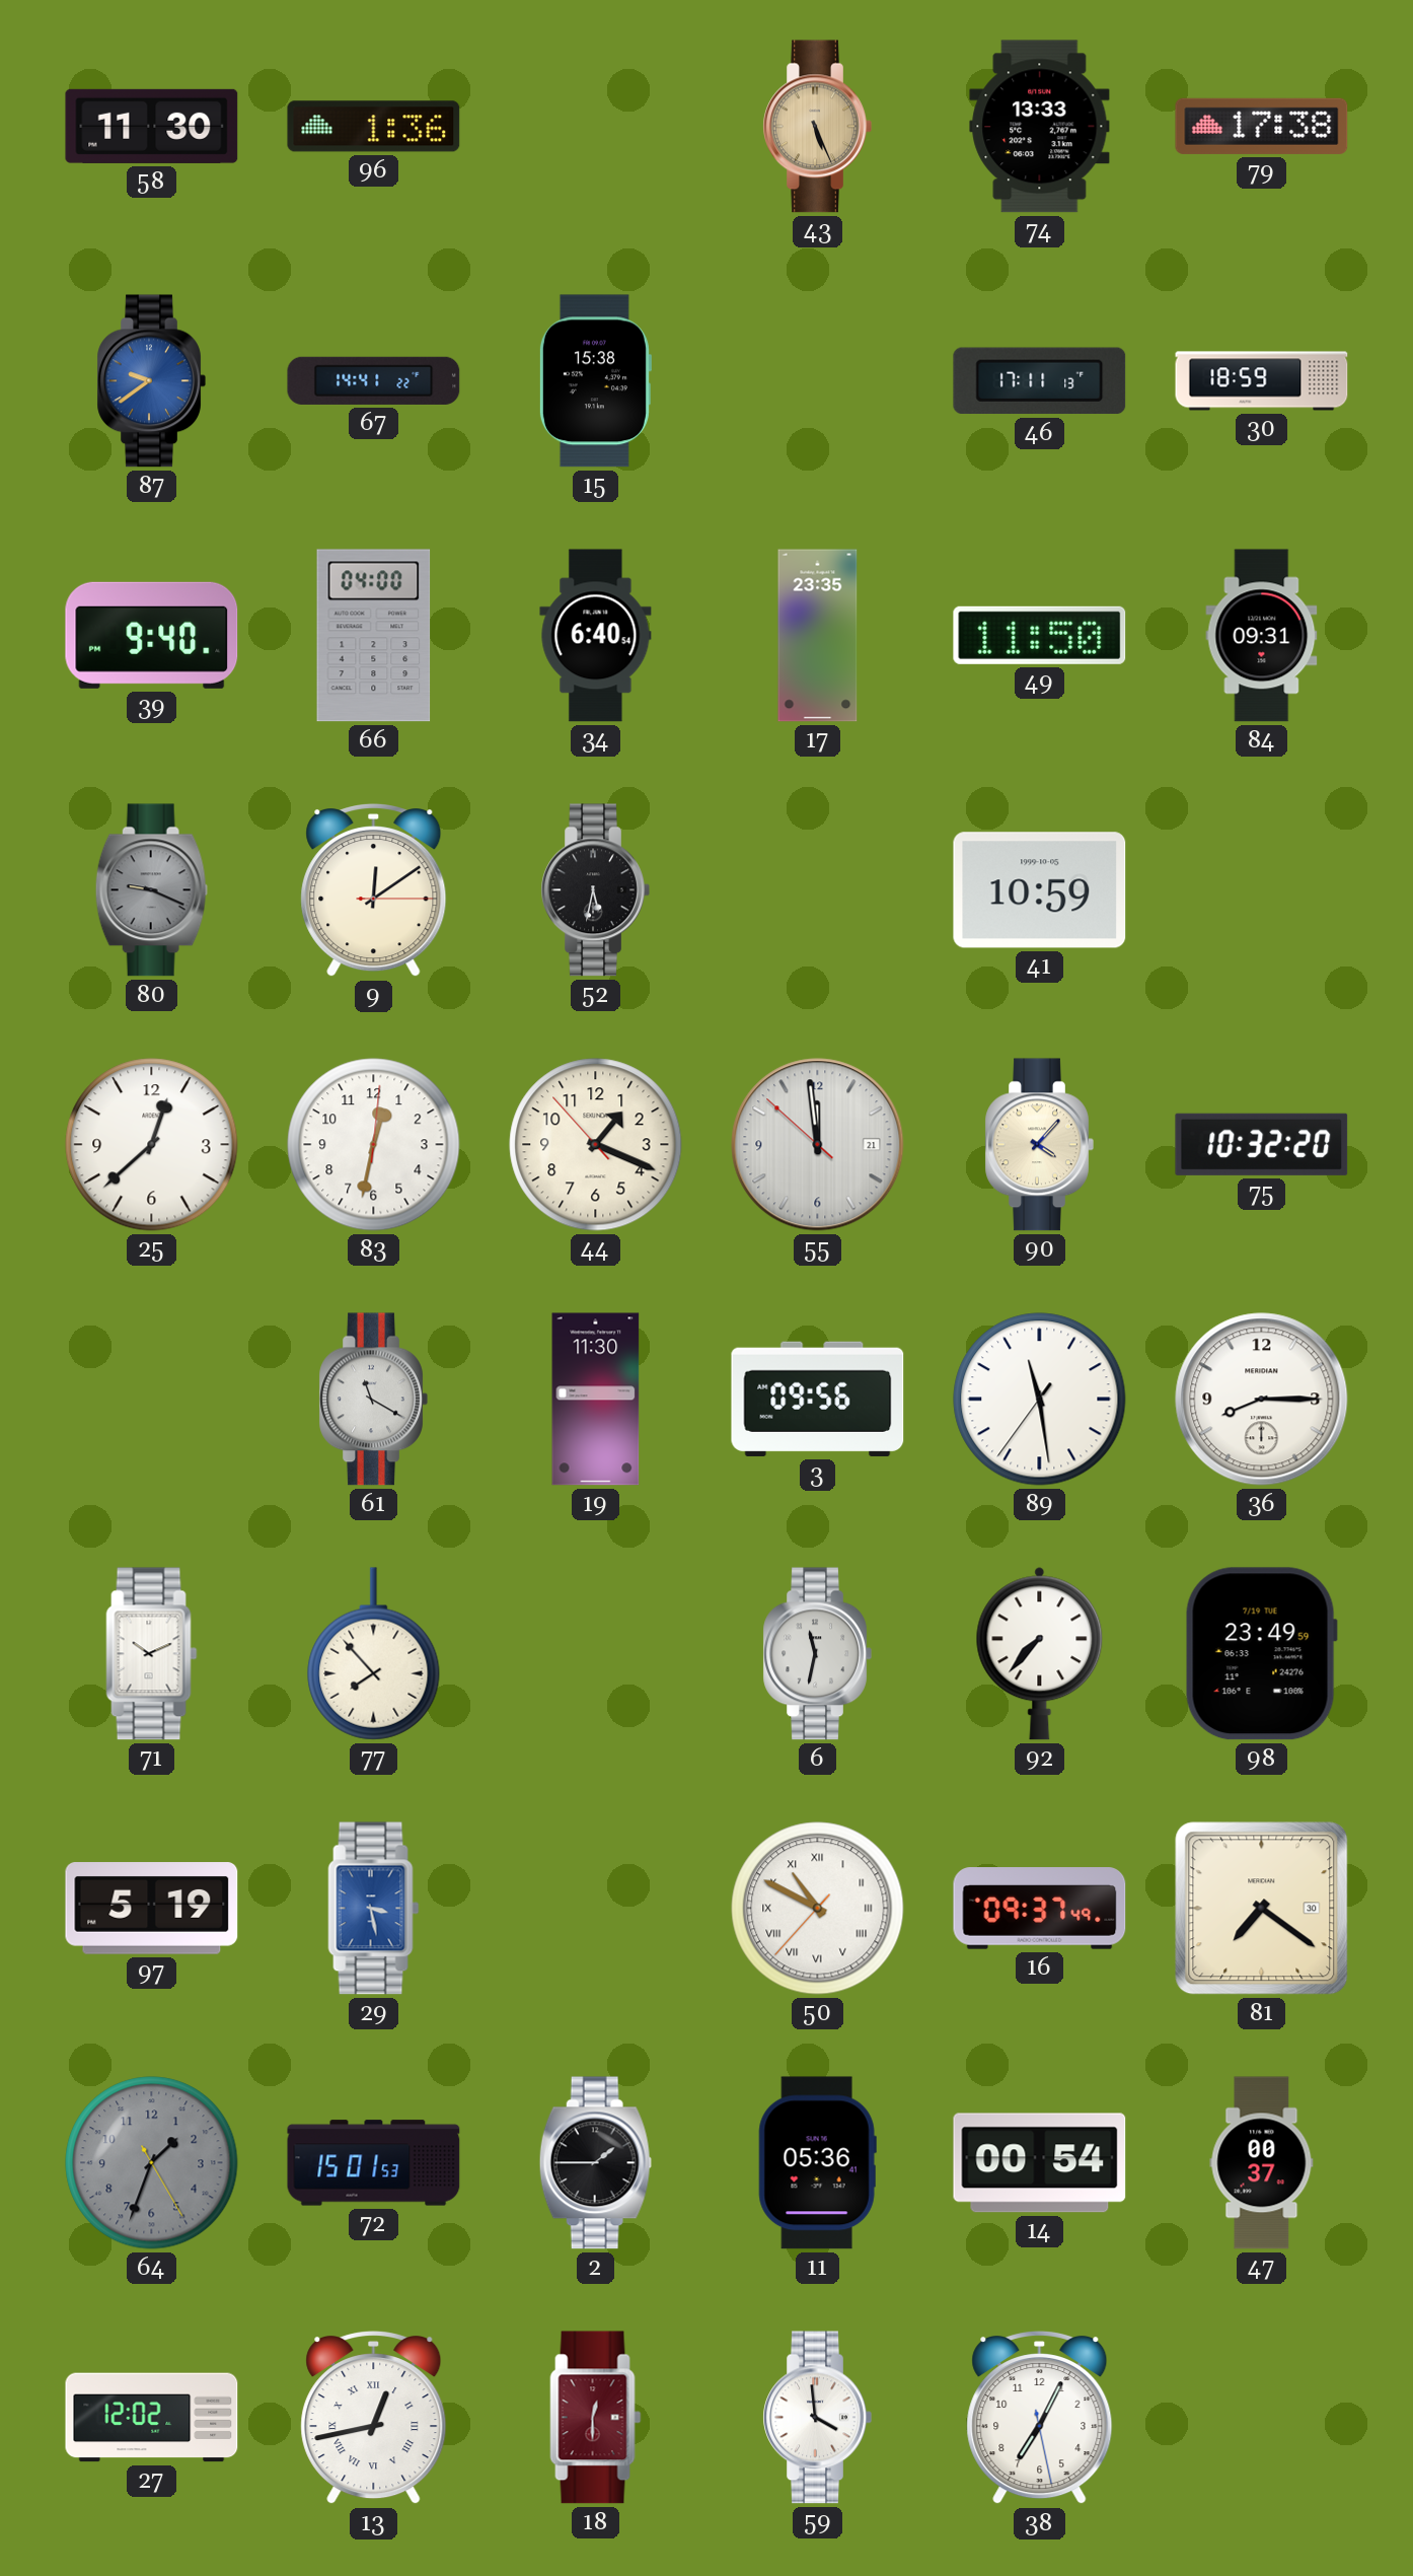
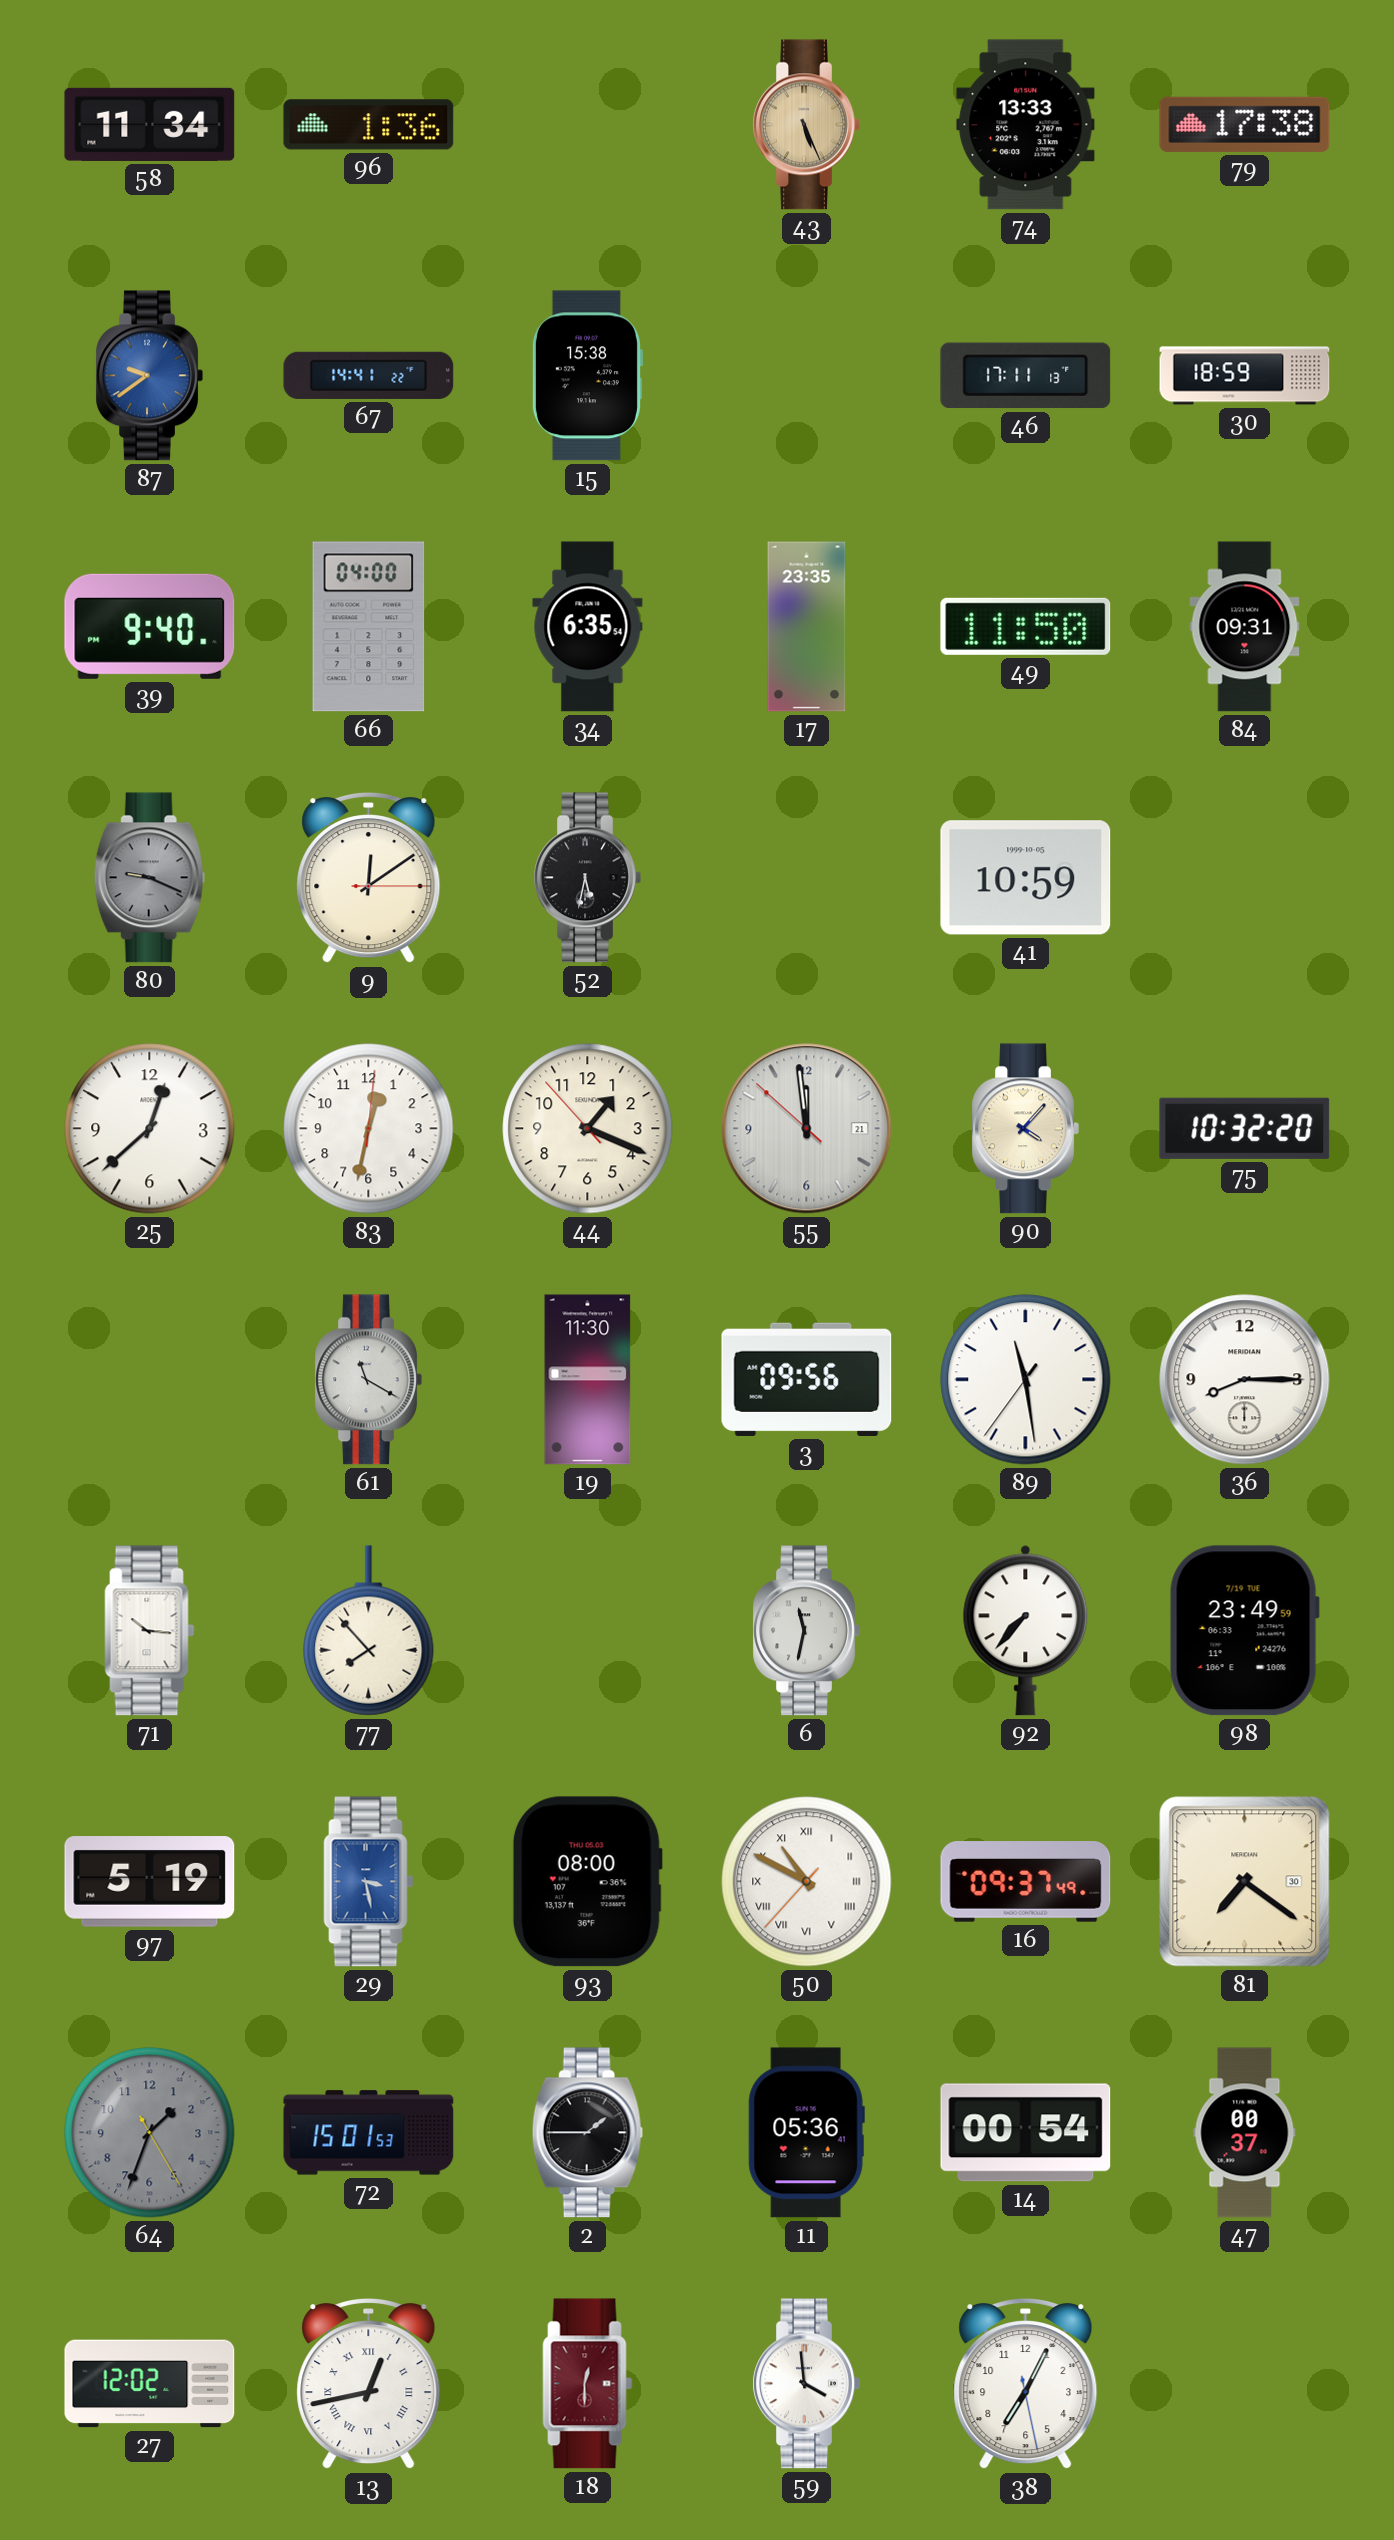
58: 11:30 -> 11:34 (150, 124)
34: 6:40 -> 6:35 (588, 627)
71: 10:11 -> 10:16 (150, 1631)
93: none -> 08:00 (587, 1882)
